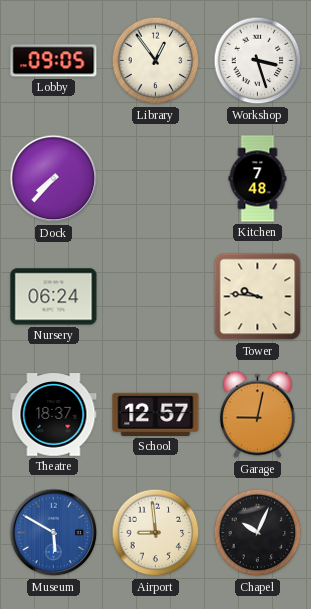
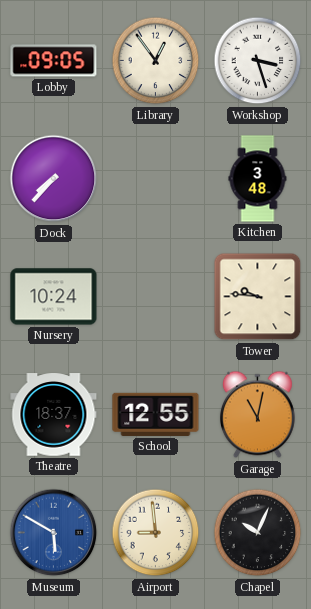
Kitchen: 7:48 -> 3:48 (258, 179)
Nursery: 06:24 -> 10:24 (54, 297)
School: 12:57 -> 12:55 (156, 414)
Garage: 9:02 -> 11:02 (257, 415)
